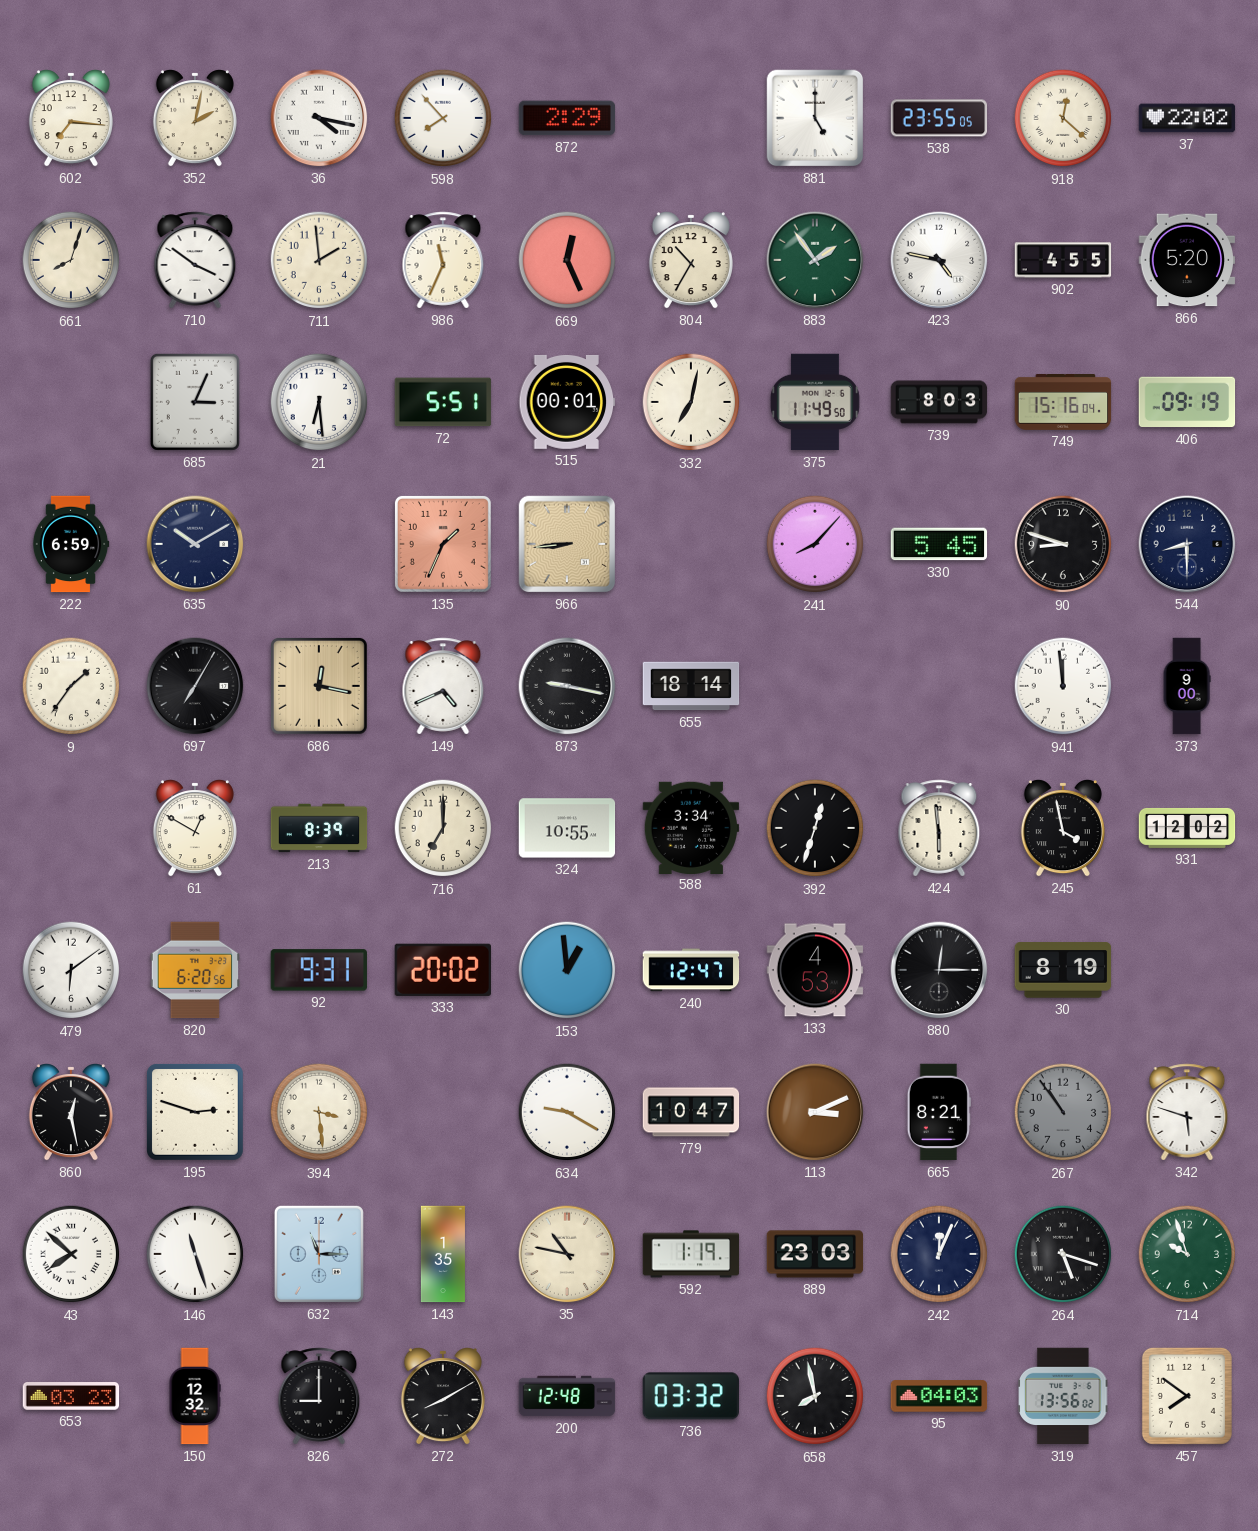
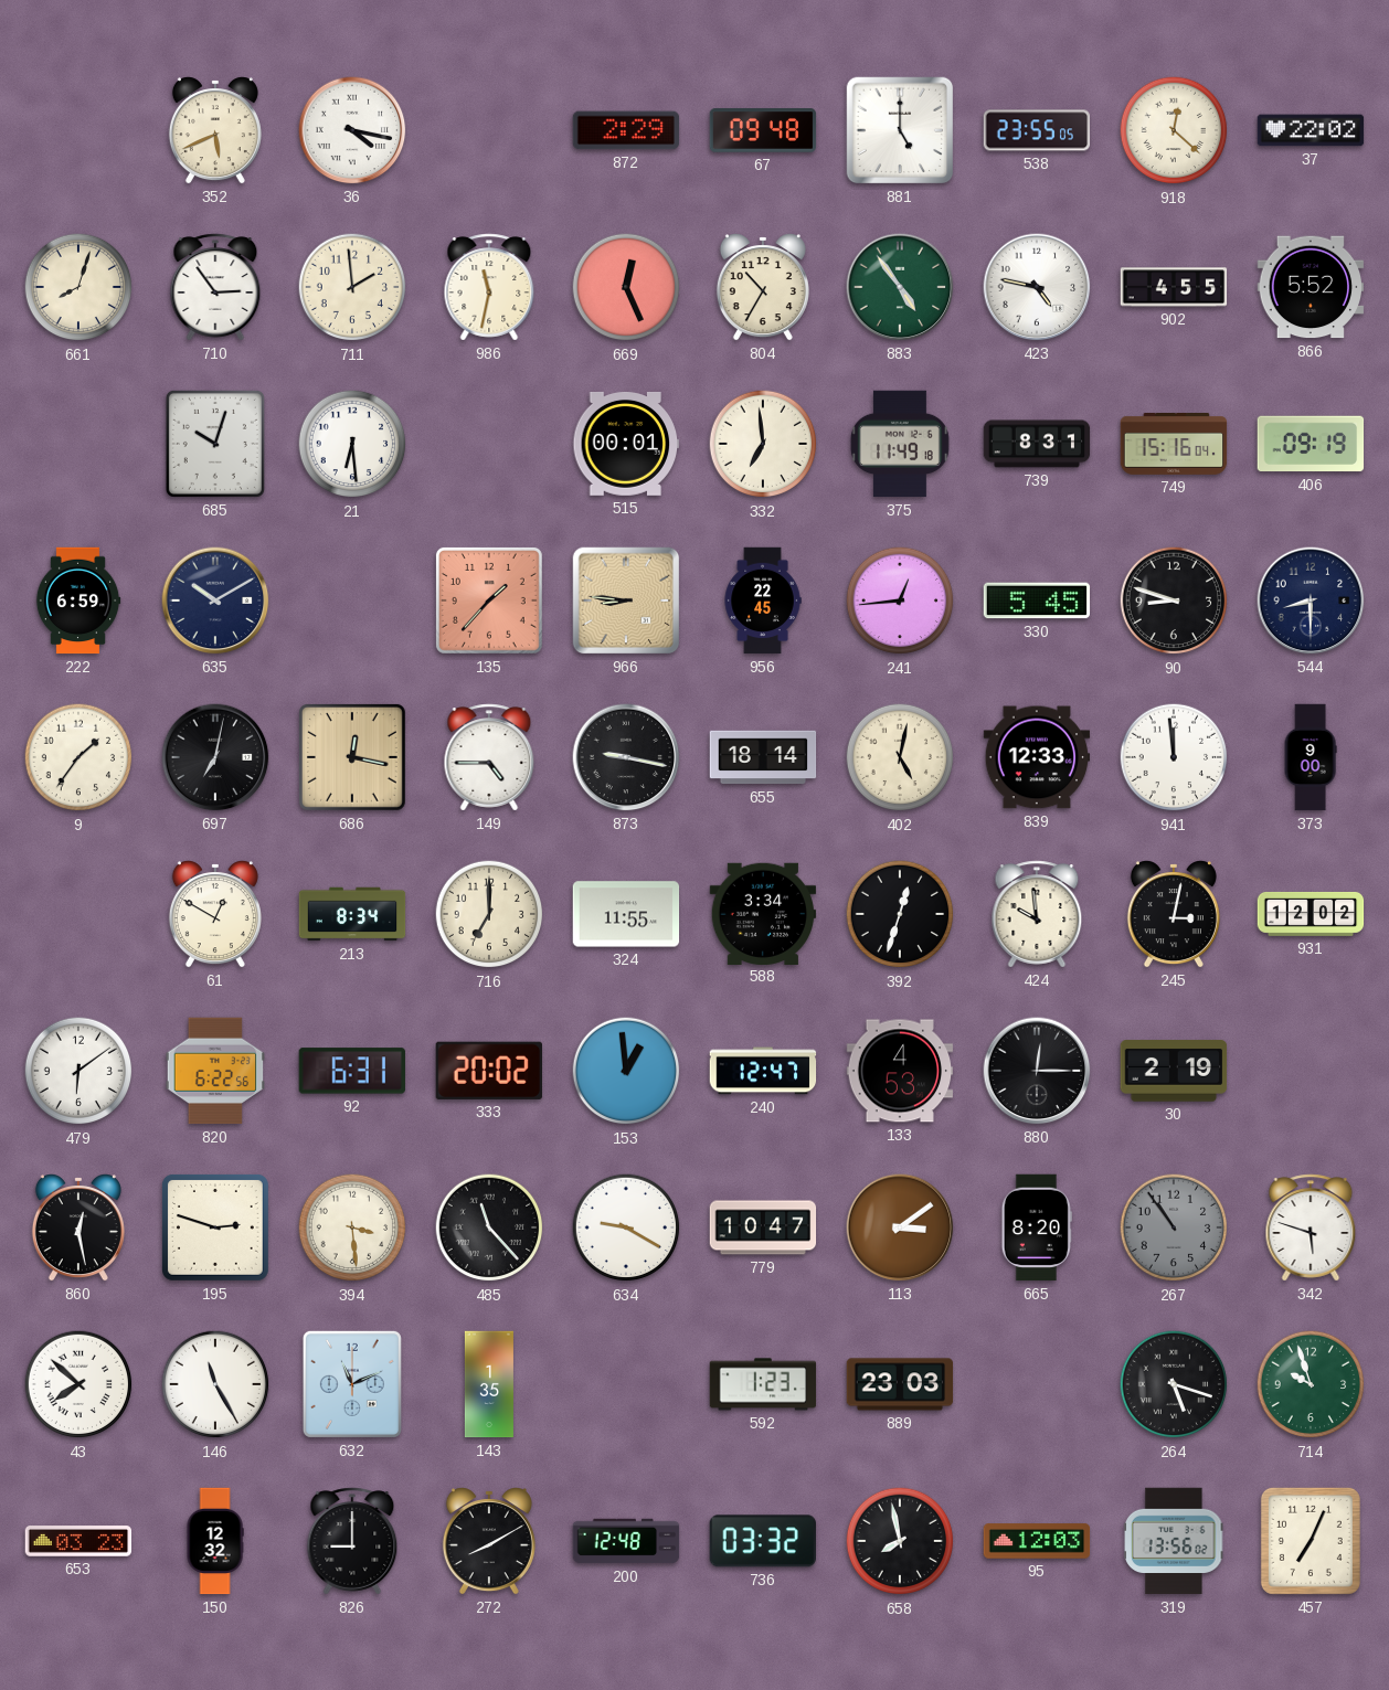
602: 7:16 -> none (71, 118)
352: 2:02 -> 5:41 (215, 130)
598: 7:53 -> none (443, 118)
67: none -> 09:48 (763, 130)
710: 3:51 -> 2:54 (215, 287)
986: 11:34 -> 11:32 (489, 287)
883: 1:54 -> 4:54 (900, 287)
866: 5:20 -> 5:52 (1311, 287)
685: 3:04 -> 10:03 (215, 444)
72: 5:51 -> none (443, 402)
332: 7:02 -> 6:59 (763, 444)
375: 11:49:50 -> 11:49:18 (900, 444)
739: 8:03 -> 8:31 (1037, 444)
135: 1:34 -> 1:37 (489, 600)
966: 8:44 -> 8:46 (626, 600)
956: none -> 22:45 (763, 600)
241: 8:07 -> 12:44 (900, 600)
697: 7:05 -> 7:02 (215, 757)
149: 4:41 -> 4:45 (489, 757)
402: none -> 5:02 (900, 757)
839: none -> 12:33 (1037, 757)
213: 8:39 -> 8:34 (352, 914)
324: 10:55 -> 11:55 (626, 914)
424: 5:59 -> 9:59 (1037, 914)
245: 3:58 -> 3:02 (1174, 914)
820: 6:20 -> 6:22 (215, 1071)
92: 9:31 -> 6:31 (352, 1071)
30: 8:19 -> 2:19 (1174, 1071)
485: none -> 11:23 (489, 1227)
113: 3:11 -> 3:09 (900, 1227)
665: 8:21 -> 8:20 (1037, 1227)
146: 11:27 -> 11:25 (215, 1384)
632: 11:15 -> 11:11 (352, 1384)
35: 10:47 -> none (567, 1254)
592: 1:19 -> 1:23 (763, 1384)
242: 12:04 -> none (939, 1254)
95: 04:03 -> 12:03 (1037, 1541)
457: 7:51 -> 7:04 (1311, 1541)
